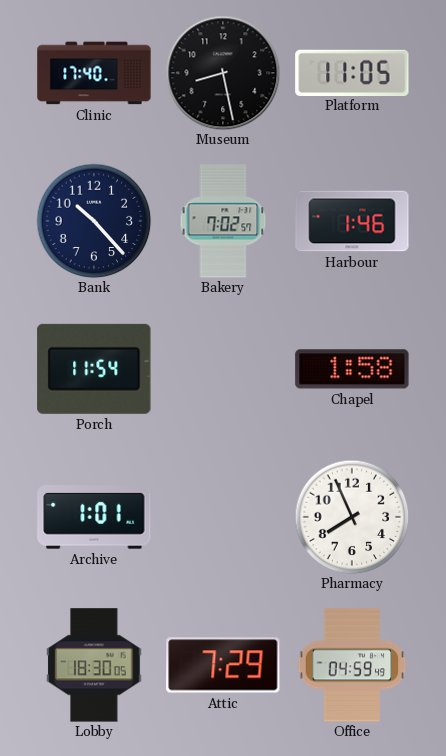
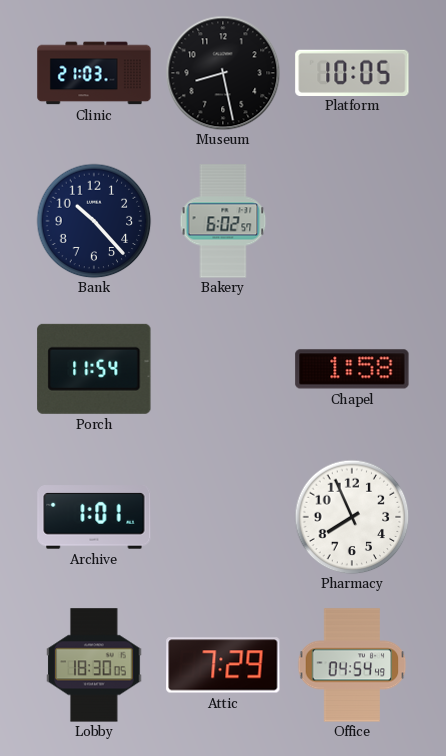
Clinic: 17:40 -> 21:03 (94, 73)
Platform: 11:05 -> 10:05 (352, 72)
Bakery: 7:02 -> 6:02 (223, 221)
Harbour: 1:46 -> none (352, 221)
Office: 04:59 -> 04:54 (352, 665)
